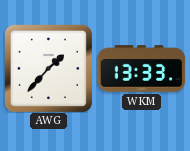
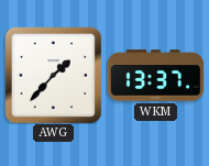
WKM: 13:33 -> 13:37 (155, 76)
